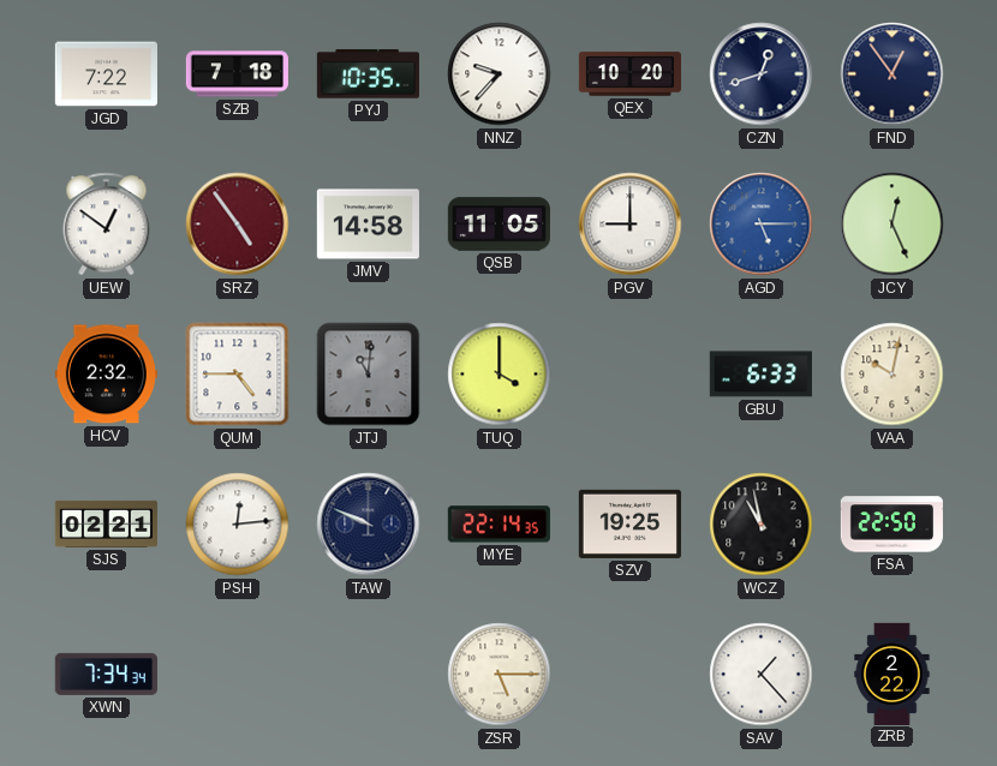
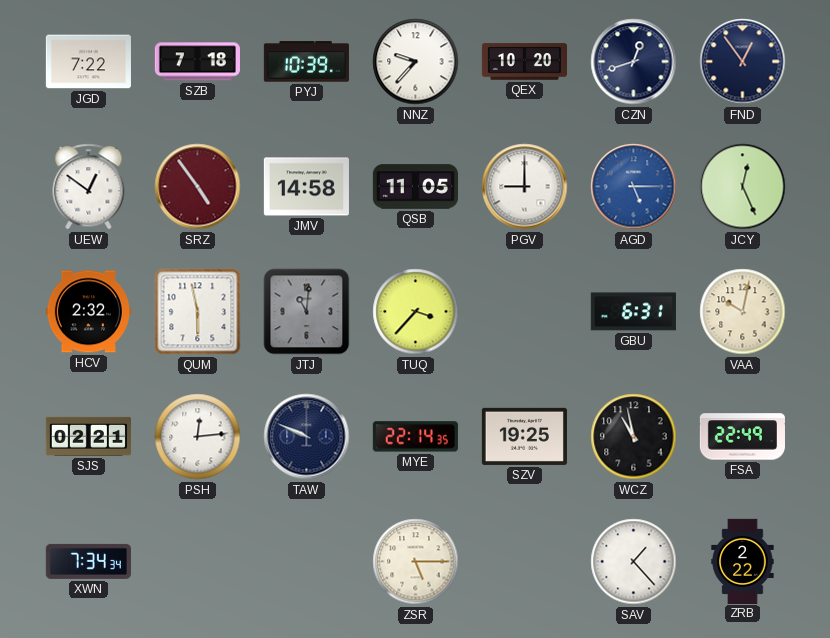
PYJ: 10:35 -> 10:39 (306, 62)
QUM: 4:45 -> 5:58 (198, 312)
TUQ: 4:00 -> 3:37 (416, 312)
GBU: 6:33 -> 6:31 (633, 312)
FSA: 22:50 -> 22:49 (742, 437)
